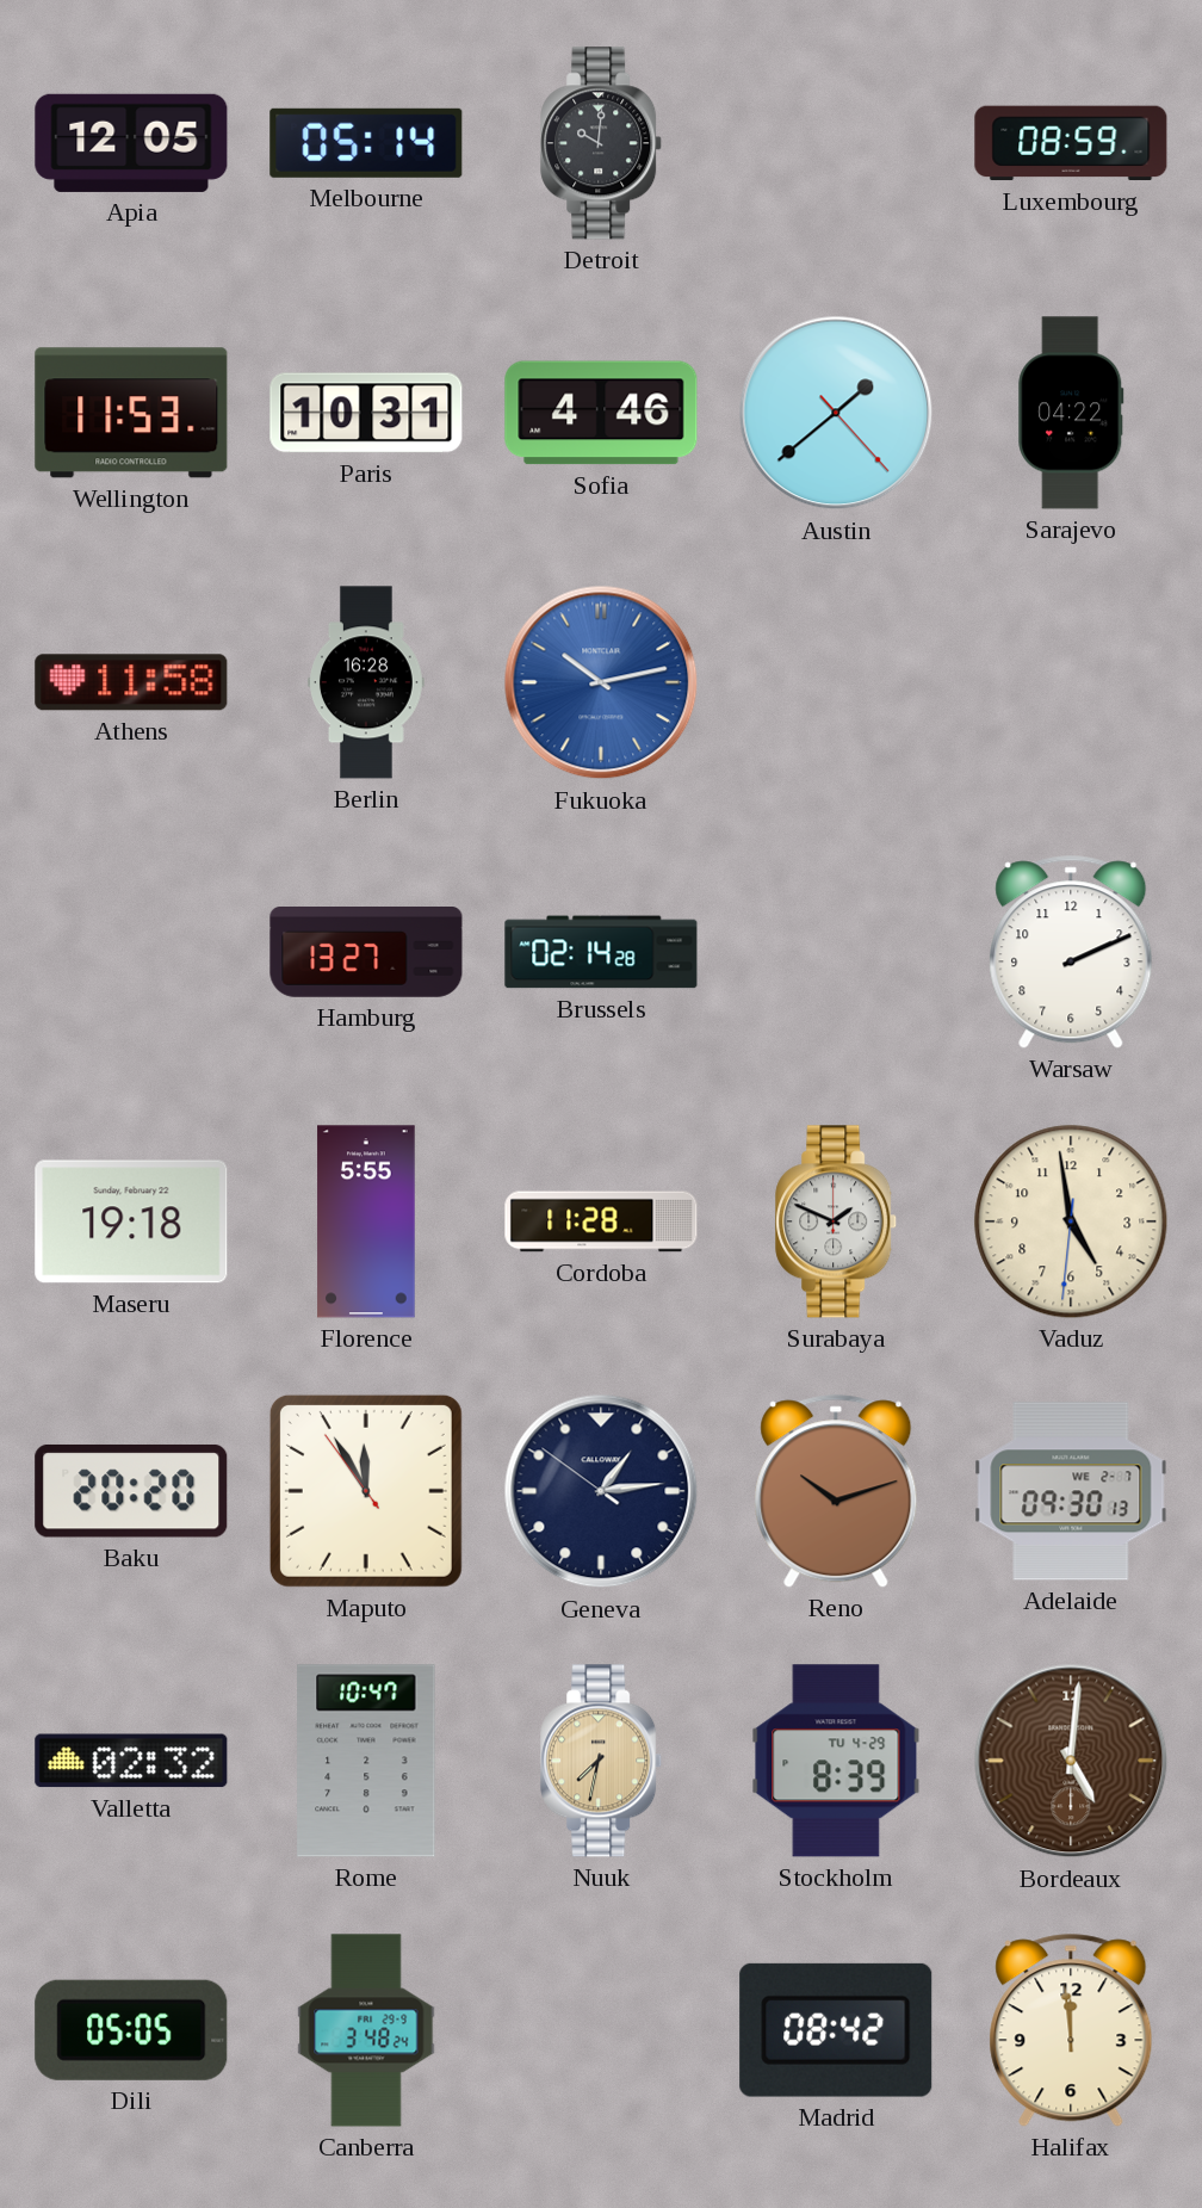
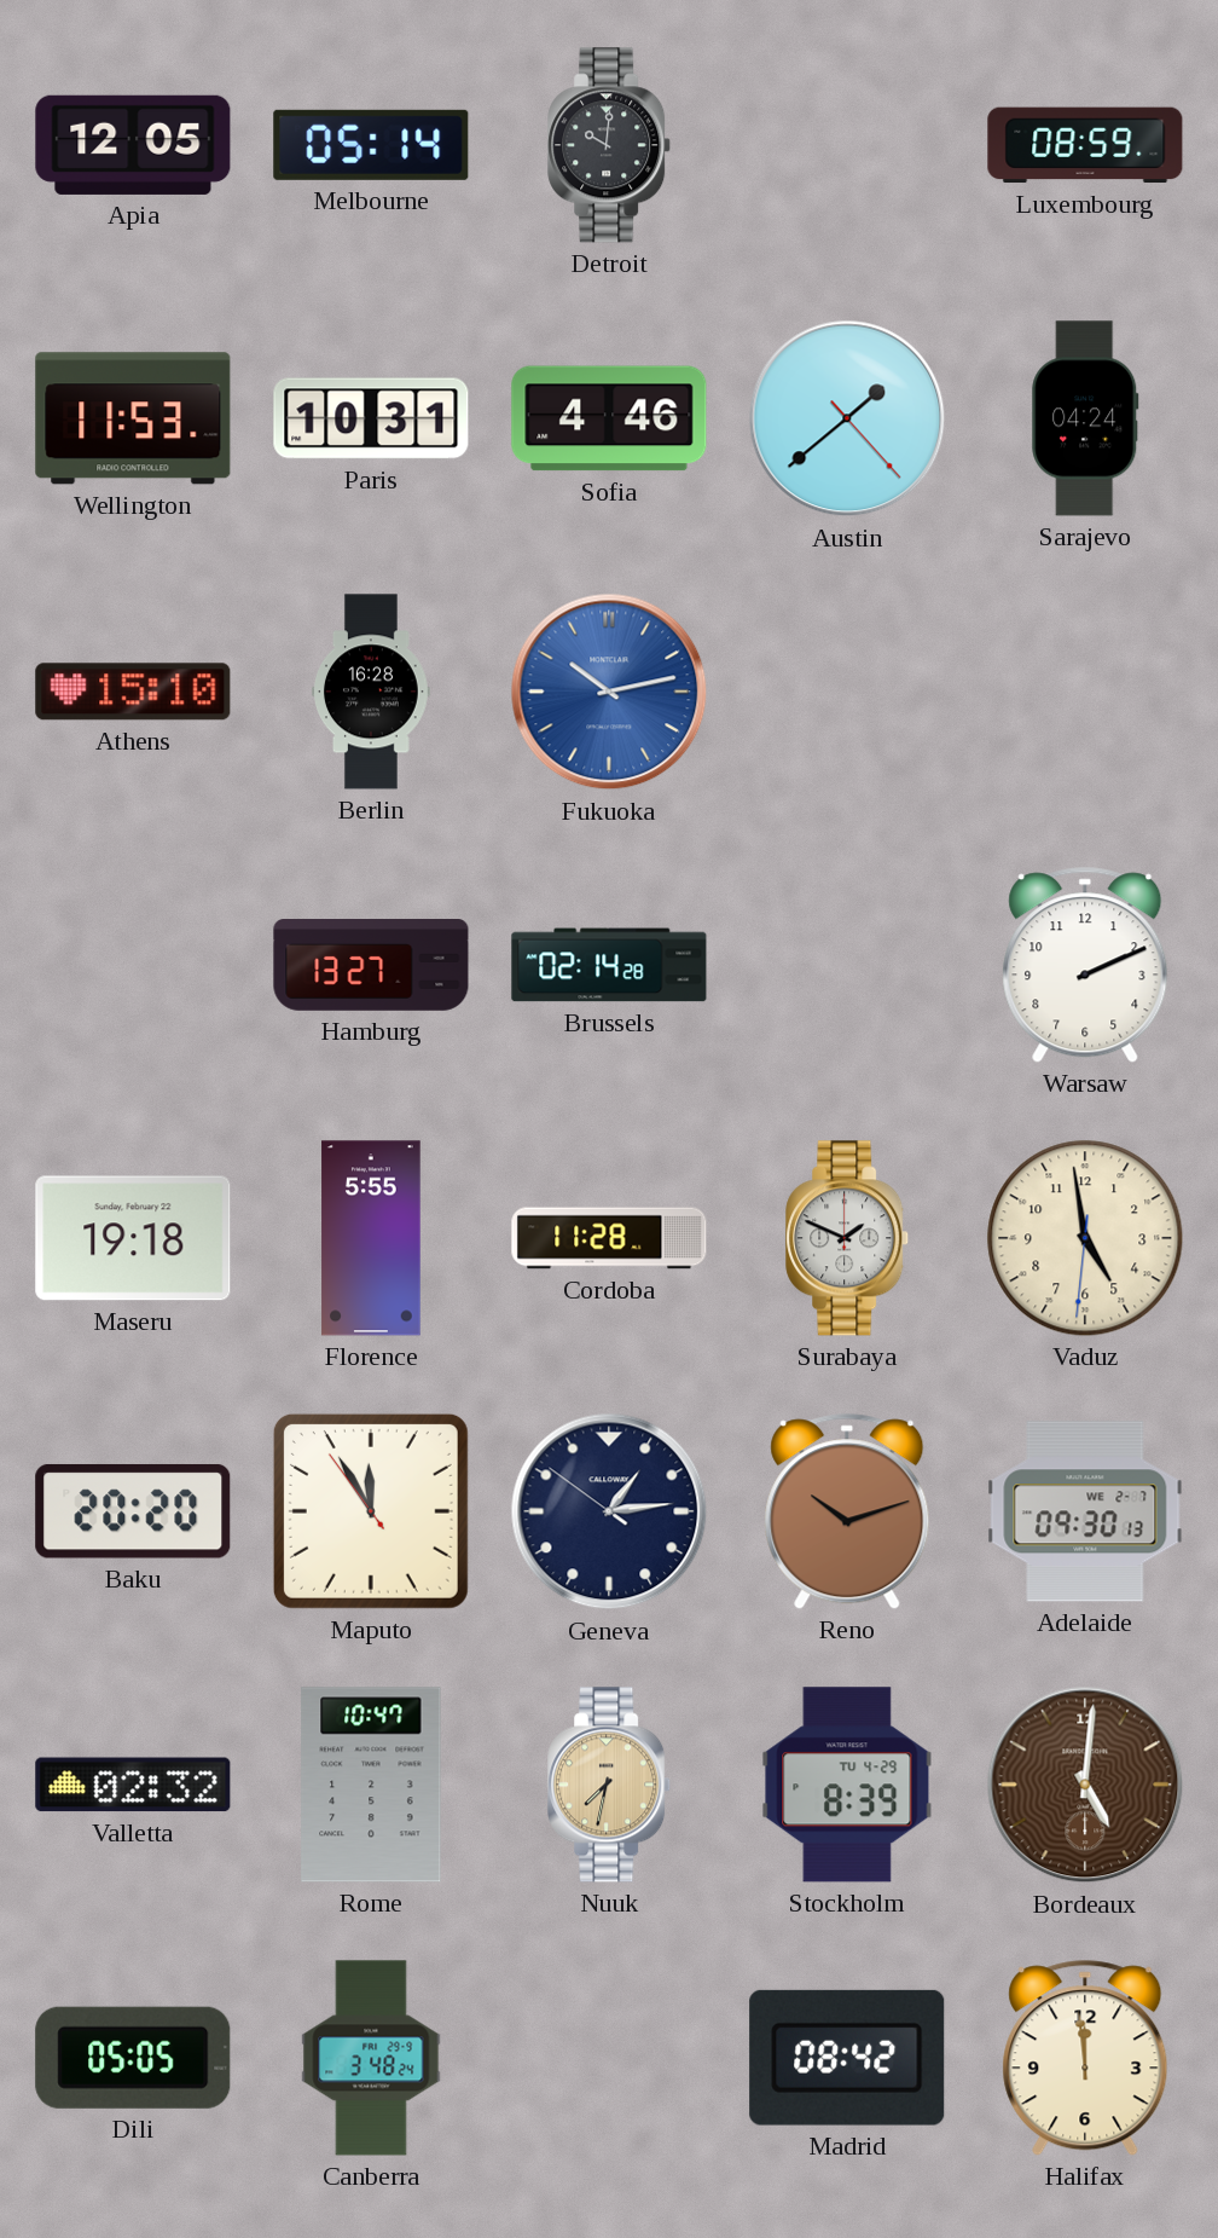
Sarajevo: 04:22 -> 04:24 (1085, 418)
Athens: 11:58 -> 15:10 (133, 692)
